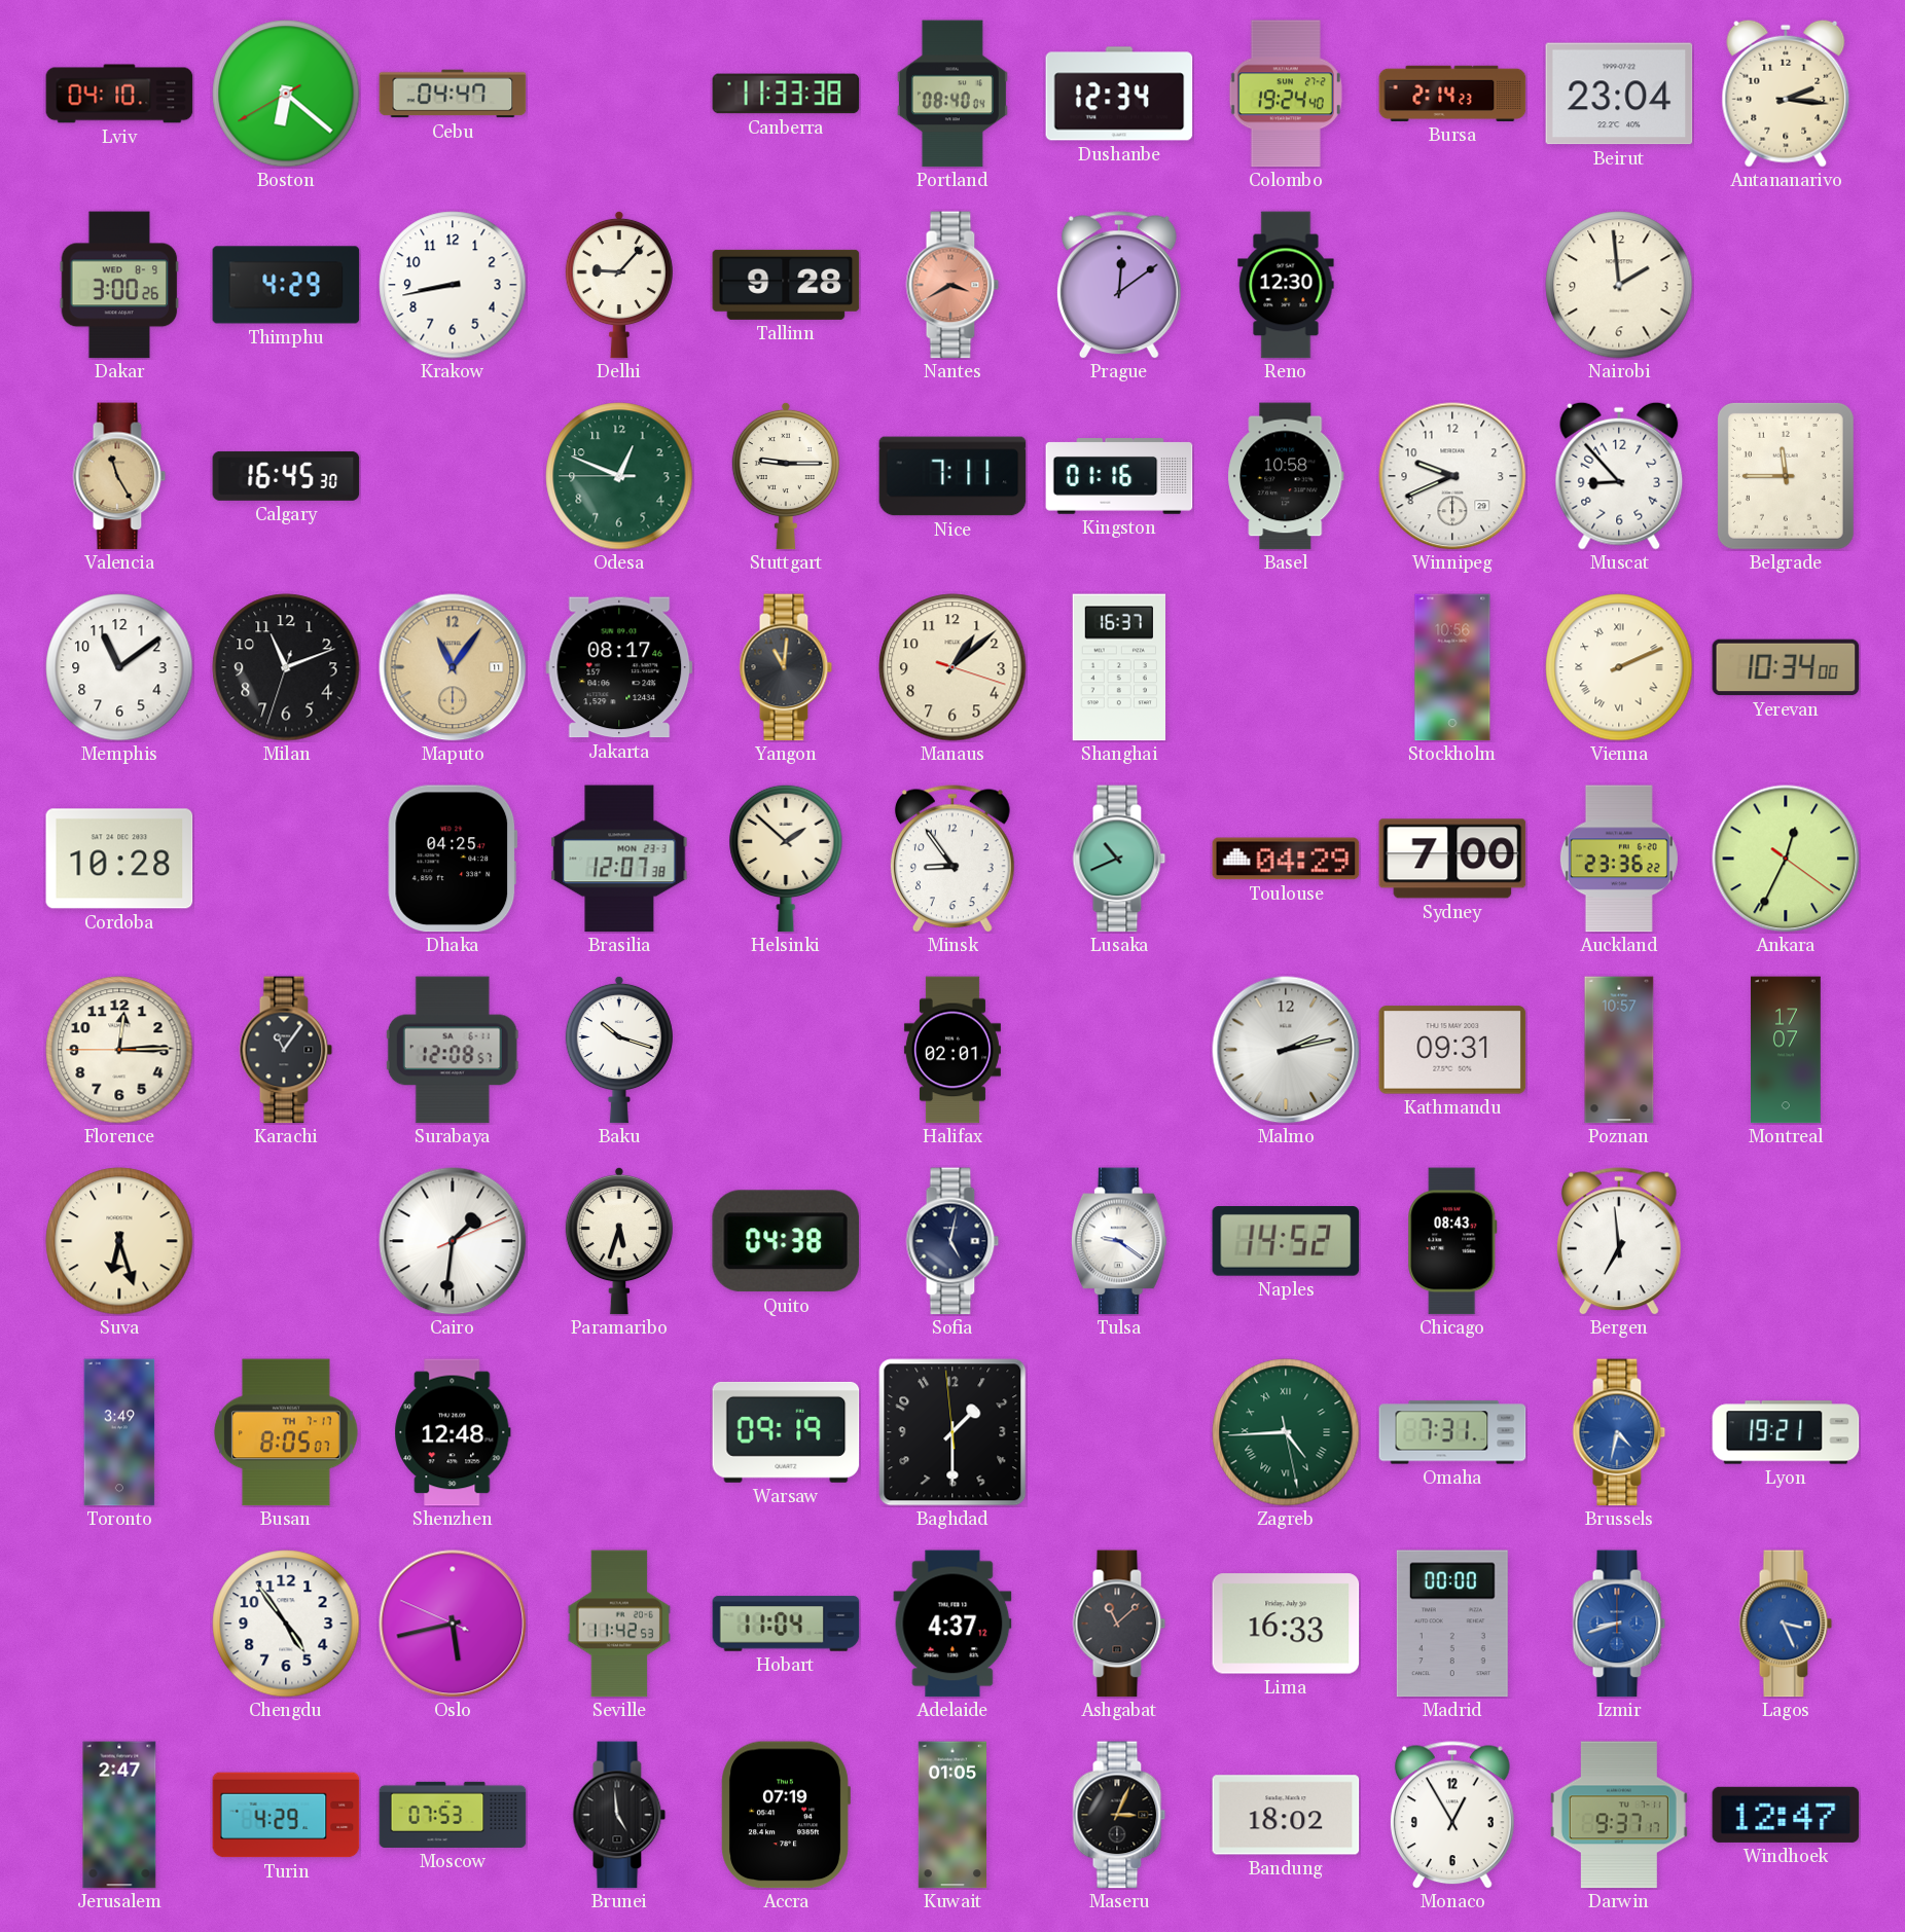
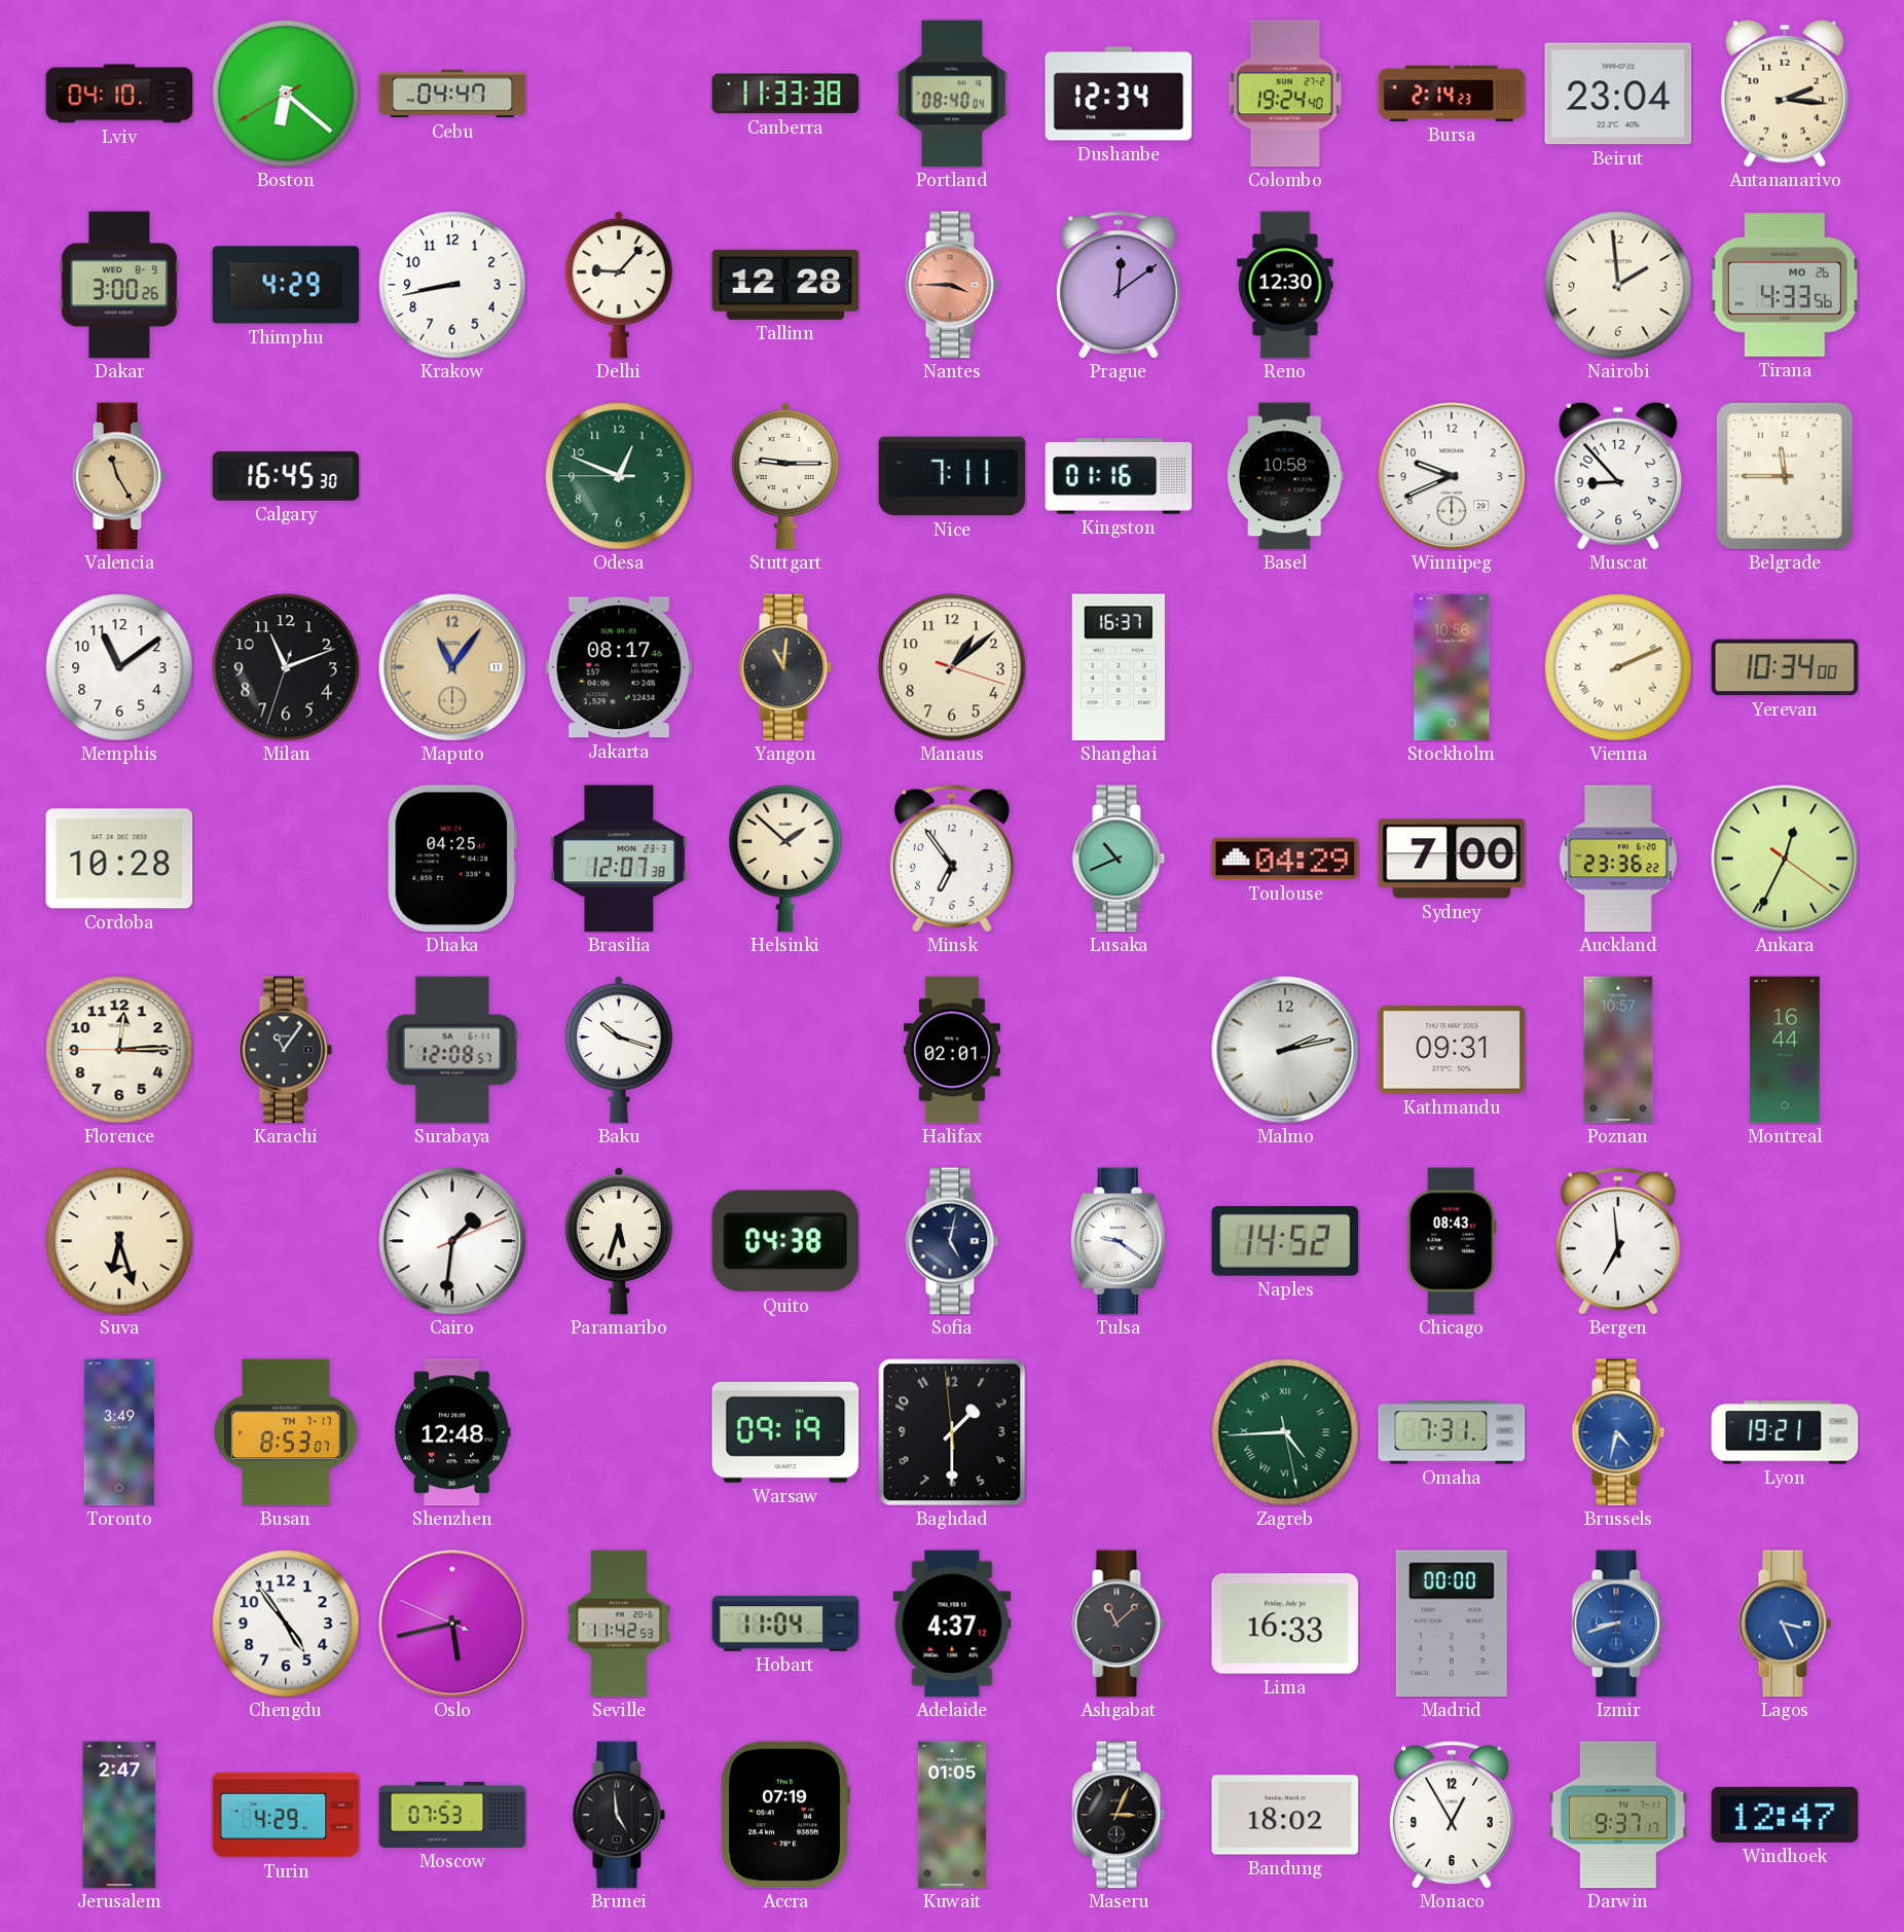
Tallinn: 9:28 -> 12:28 (785, 285)
Nantes: 3:40 -> 3:45 (952, 285)
Tirana: none -> 4:33 (1785, 285)
Minsk: 8:54 -> 6:54 (952, 859)
Montreal: 17:07 -> 16:44 (1786, 1050)
Busan: 8:05 -> 8:53 (286, 1432)
